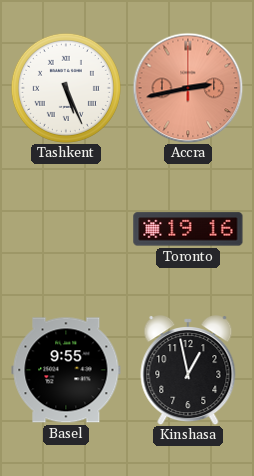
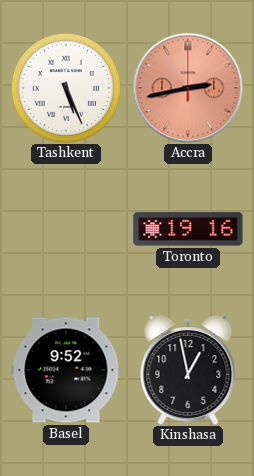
Basel: 9:55 -> 9:52 (66, 370)
